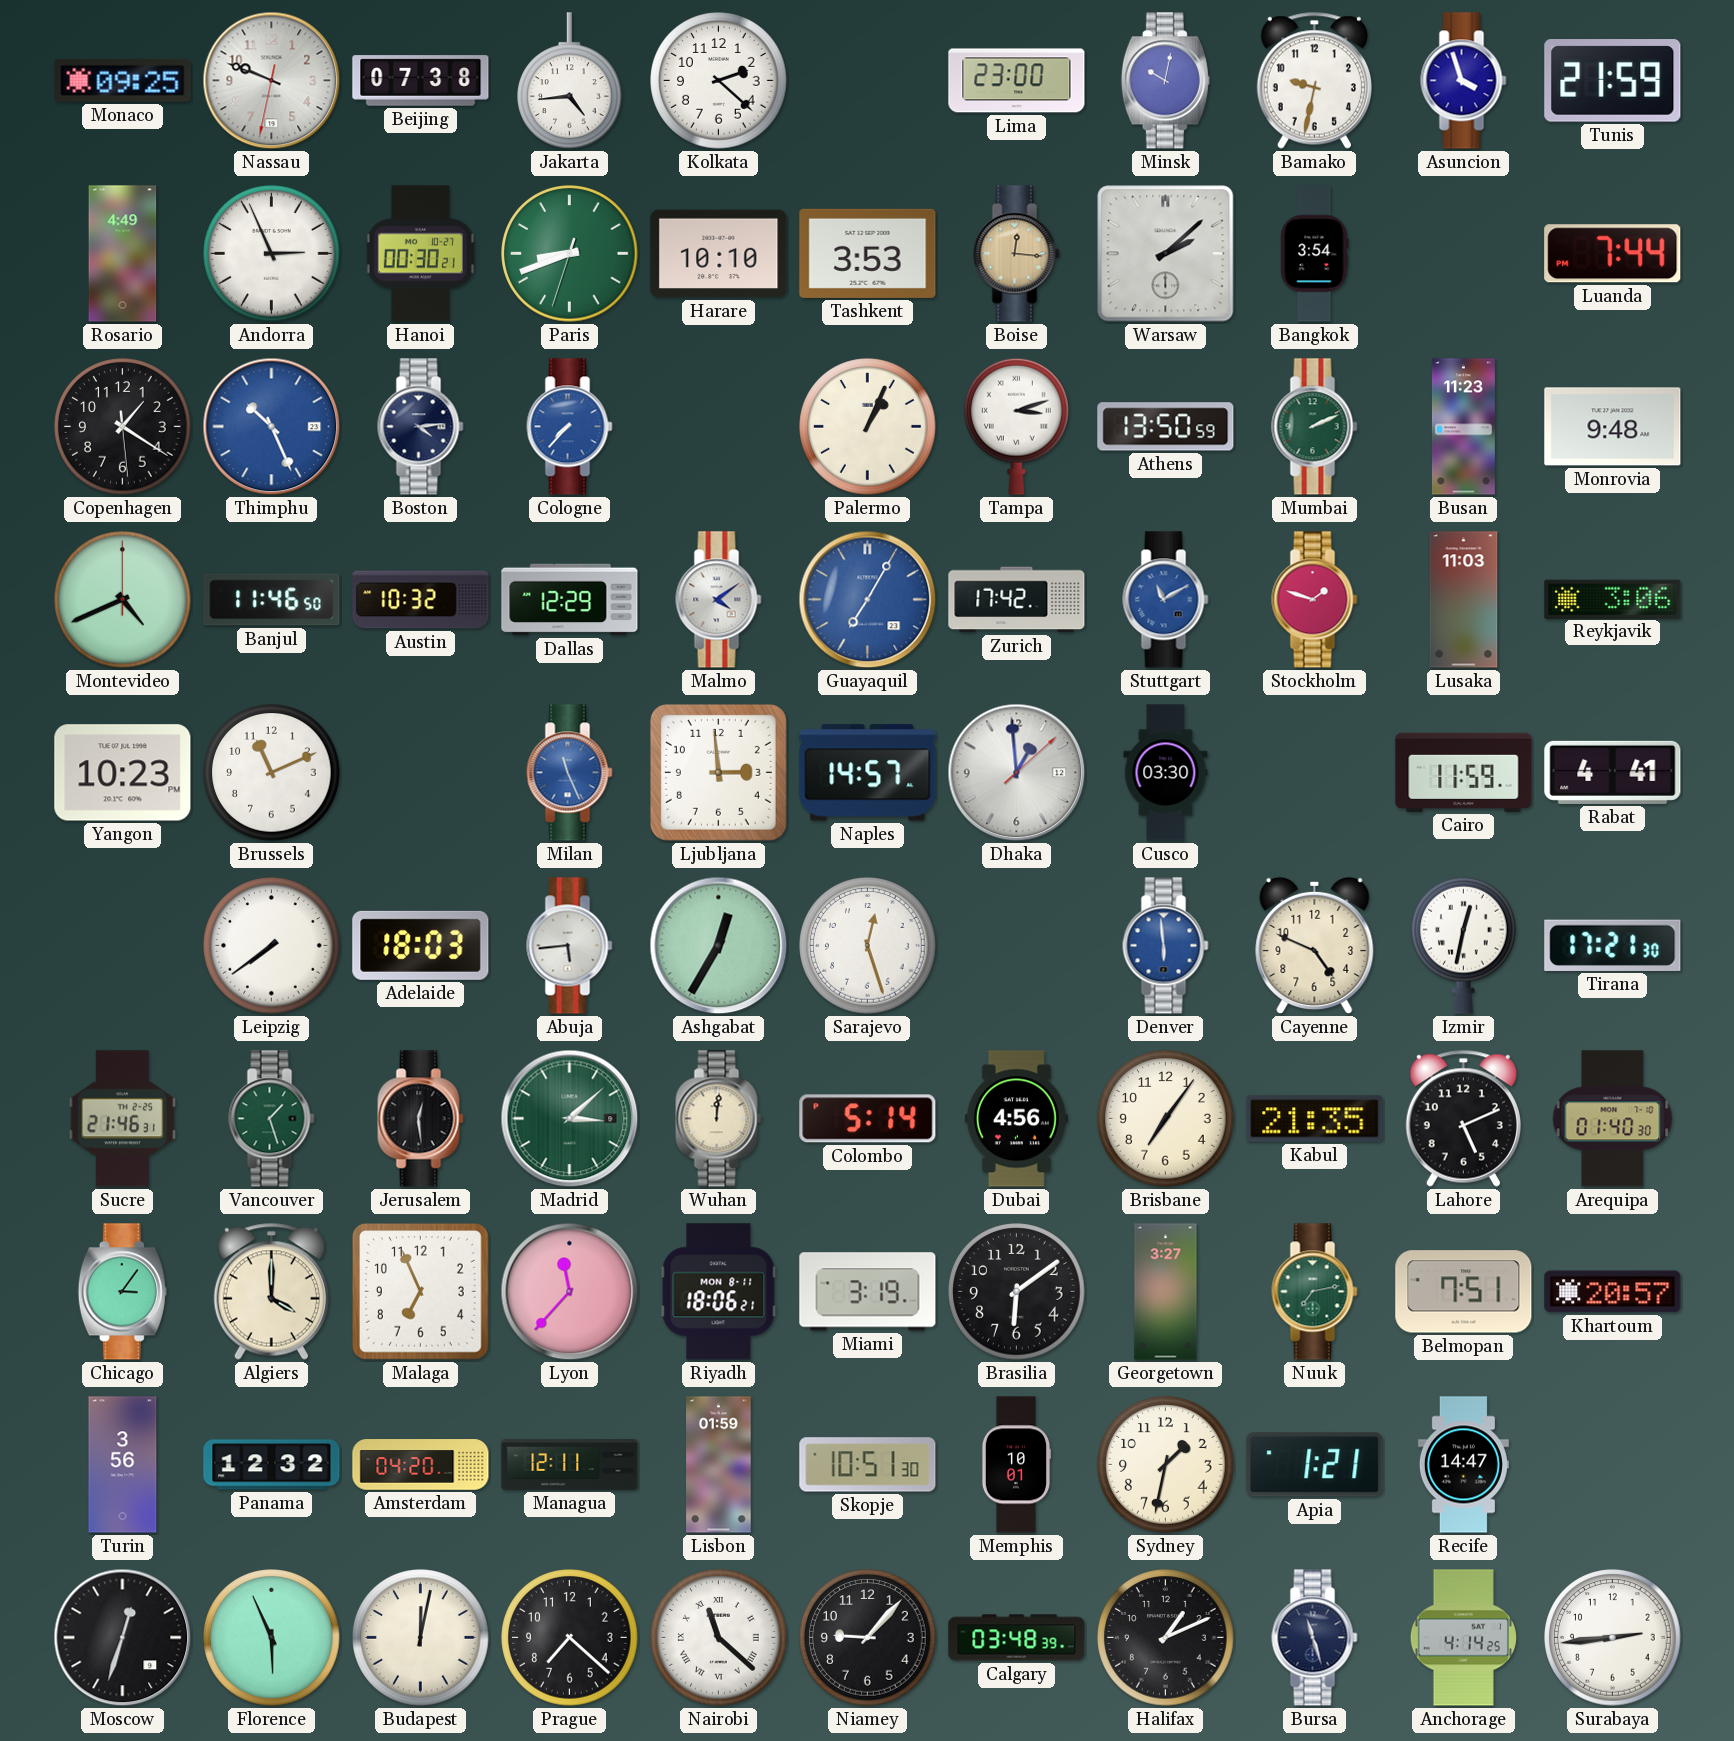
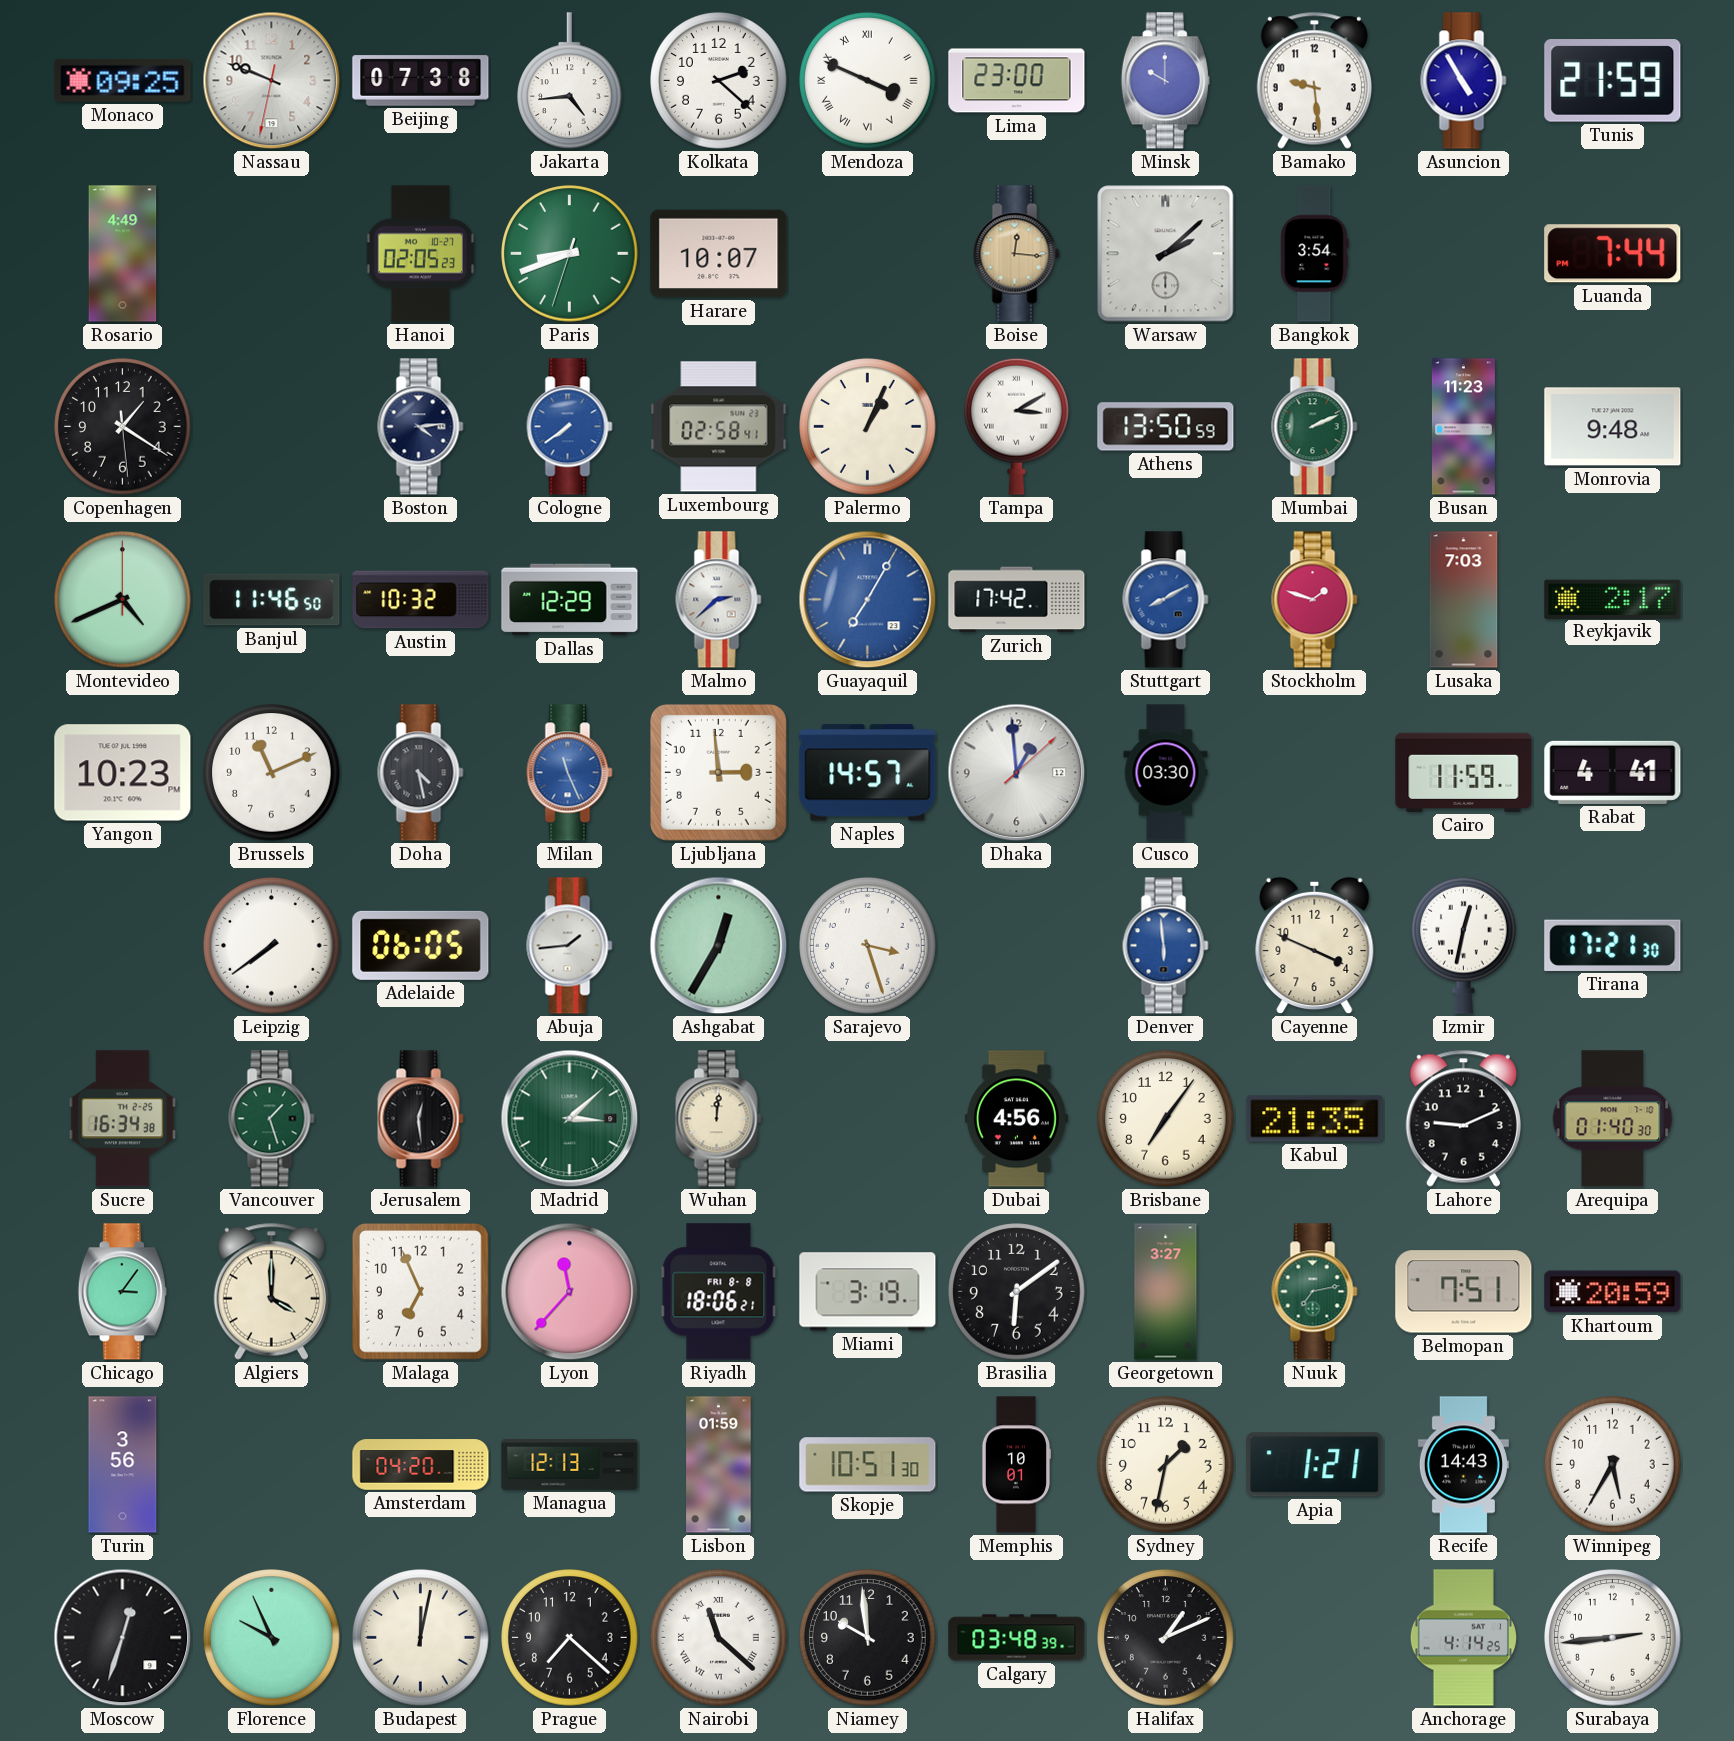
Mendoza: none -> 3:49 (868, 81)
Minsk: 10:02 -> 10:00 (1165, 81)
Bamako: 9:32 -> 9:29 (1314, 80)
Asuncion: 3:57 -> 4:55 (1464, 81)
Andorra: 2:56 -> none (272, 254)
Hanoi: 00:30 -> 02:05 (420, 254)
Harare: 10:10 -> 10:07 (719, 254)
Tashkent: 3:53 -> none (868, 253)
Thimphu: 10:26 -> none (272, 427)
Cologne: 7:37 -> 7:39 (570, 427)
Luxembourg: none -> 02:58 (719, 427)
Tampa: 3:12 -> 3:10 (1017, 426)
Malmo: 4:09 -> 2:38 (719, 600)
Stuttgart: 11:10 -> 8:10 (1166, 600)
Lusaka: 11:03 -> 7:03 (1464, 600)
Reykjavik: 3:06 -> 2:17 (1613, 599)
Doha: none -> 4:28 (421, 773)
Adelaide: 18:03 -> 06:05 (421, 945)
Abuja: 5:44 -> 1:44 (570, 946)
Sarajevo: 12:27 -> 3:27 (868, 946)
Cayenne: 4:49 -> 3:49 (1315, 946)
Sucre: 21:46 -> 16:34 (123, 1119)
Colombo: 5:14 -> none (868, 1119)
Lahore: 5:11 -> 9:11 (1463, 1118)
Riyadh date: MON 8-11 -> FRI 8-8 (719, 1292)
Khartoum: 20:57 -> 20:59 (1613, 1292)
Panama: 12:32 -> none (272, 1465)
Managua: 12:11 -> 12:13 (570, 1465)
Recife: 14:47 -> 14:43 (1463, 1465)
Winnipeg: none -> 5:35 (1613, 1465)
Florence: 5:56 -> 9:56 (272, 1638)
Niamey: 9:07 -> 9:59 (868, 1638)
Bursa: 11:27 -> none (1315, 1638)
